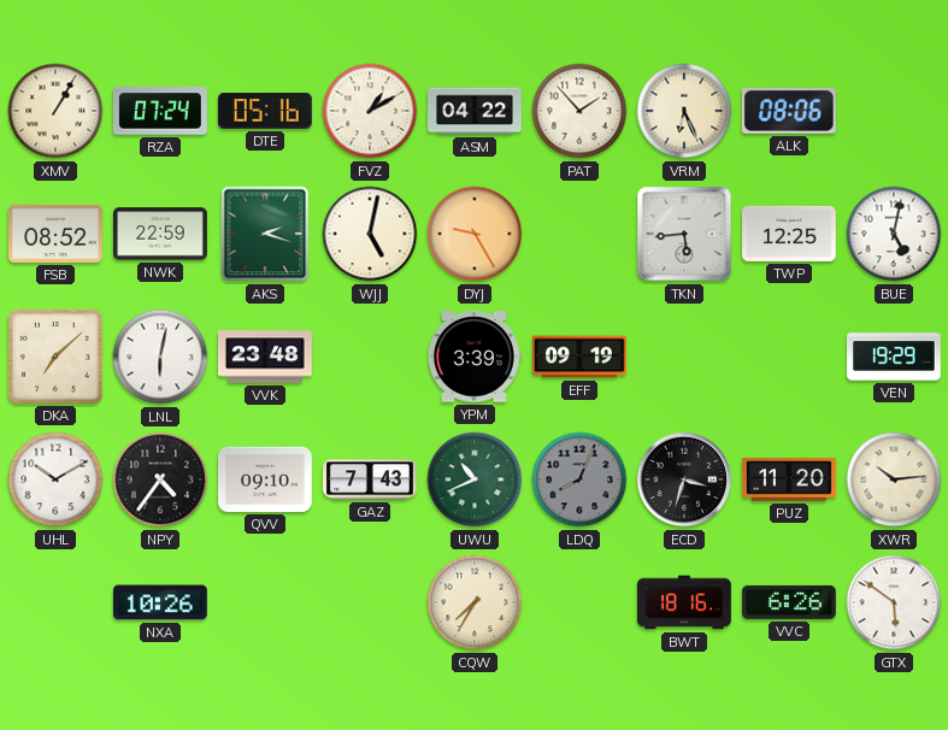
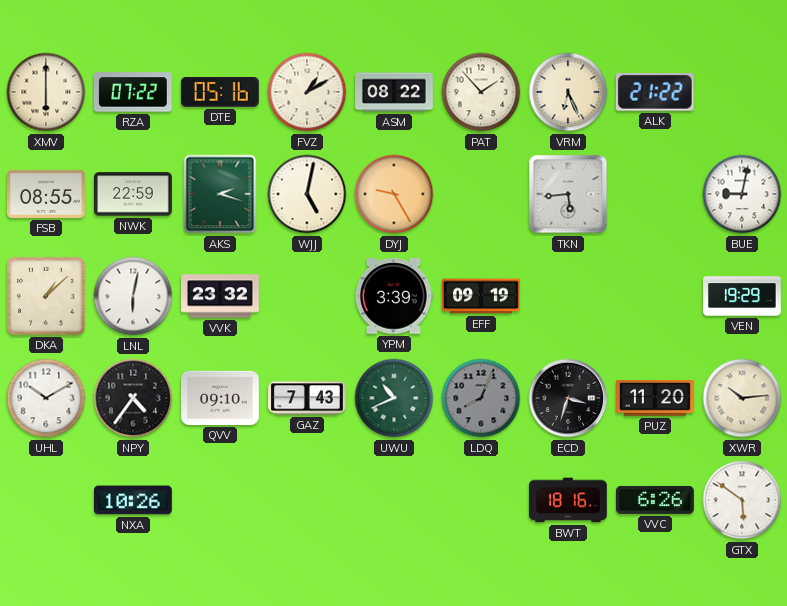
XMV: 1:05 -> 6:00 (46, 92)
RZA: 07:24 -> 07:22 (133, 92)
ASM: 04:22 -> 08:22 (395, 92)
ALK: 08:06 -> 21:22 (655, 92)
FSB: 08:52 -> 08:55 (47, 194)
TWP: 12:25 -> none (790, 234)
BUE: 5:02 -> 9:02 (742, 194)
DKA: 7:08 -> 1:08 (46, 296)
VVK: 23:48 -> 23:32 (221, 296)
CQW: 7:35 -> none (475, 602)
